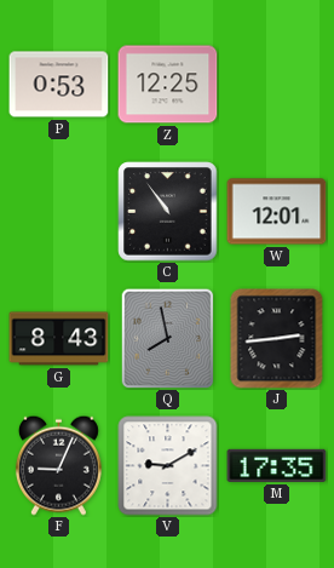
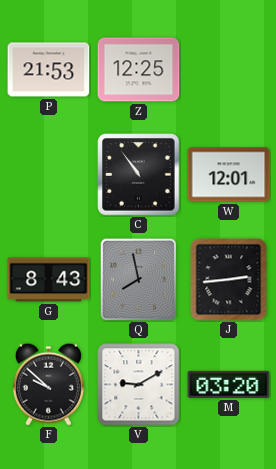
P: 0:53 -> 21:53 (49, 70)
F: 9:04 -> 9:52 (48, 384)
M: 17:35 -> 03:20 (229, 384)
